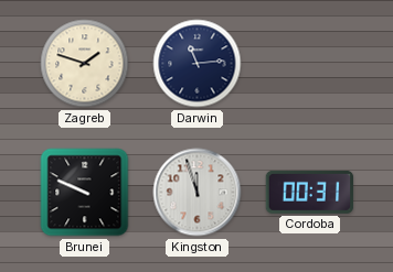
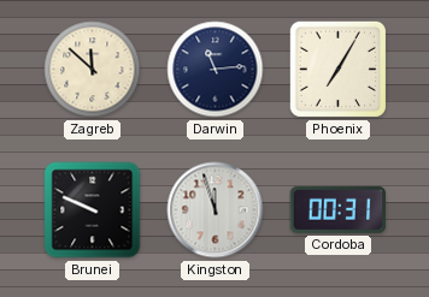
Zagreb: 1:48 -> 11:52 (93, 70)
Phoenix: none -> 7:05 (337, 69)
